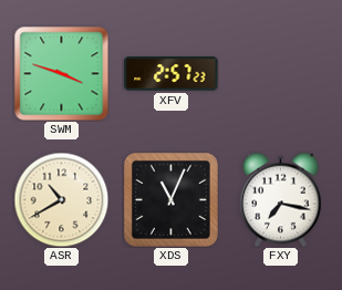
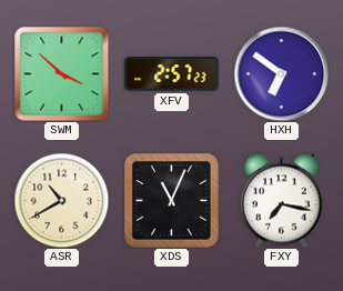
SWM: 3:48 -> 3:52 (61, 73)
HXH: none -> 6:51 (281, 73)
